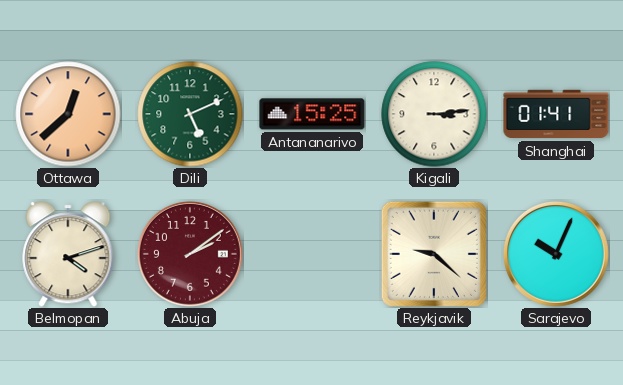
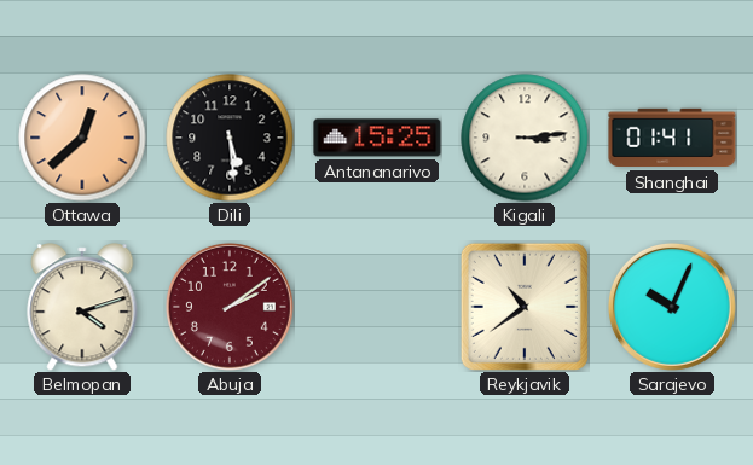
Dili: 5:11 -> 5:29 (230, 138)
Dili dial: green -> black (230, 138)
Reykjavik: 9:22 -> 10:39 (525, 307)
